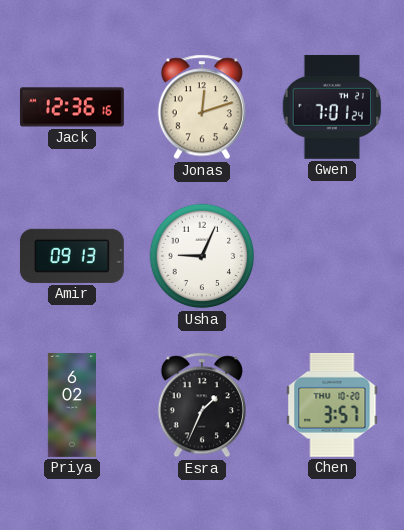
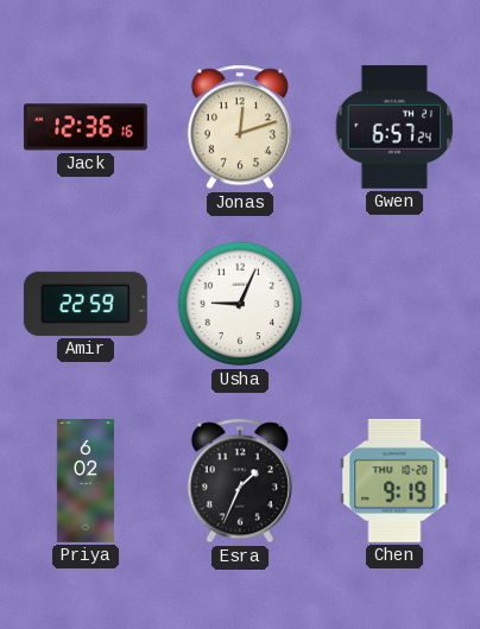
Gwen: 7:01 -> 6:57 (394, 127)
Amir: 09:13 -> 22:59 (86, 304)
Chen: 3:57 -> 9:19 (394, 481)
